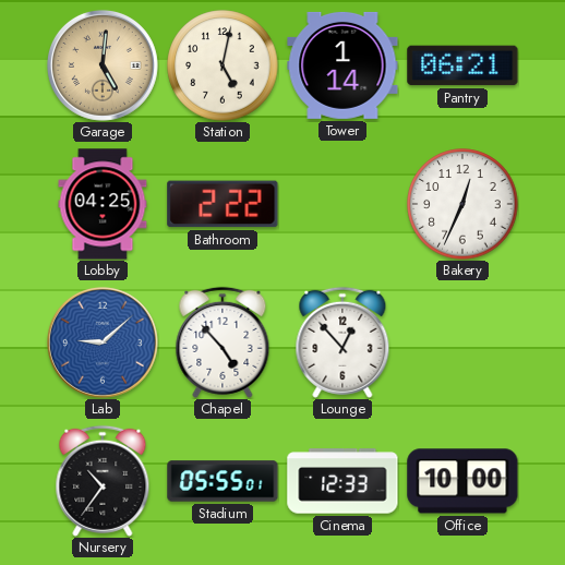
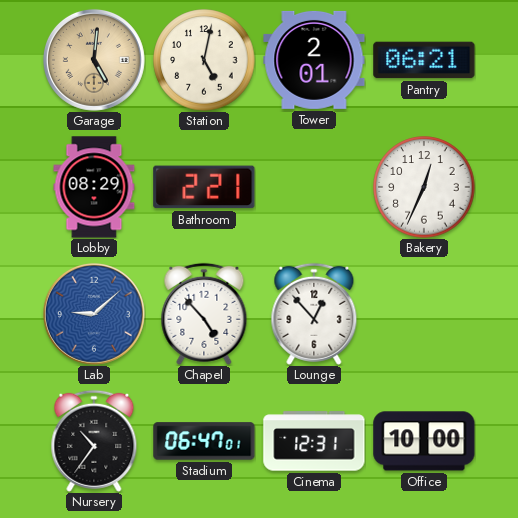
Tower: 1:14 -> 2:01 (314, 60)
Lobby: 04:25 -> 08:29 (94, 187)
Bathroom: 2:22 -> 2:21 (204, 187)
Stadium: 05:55 -> 06:47 (204, 441)
Cinema: 12:33 -> 12:31 (314, 441)
